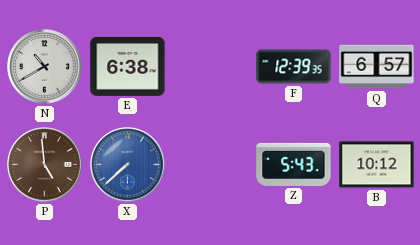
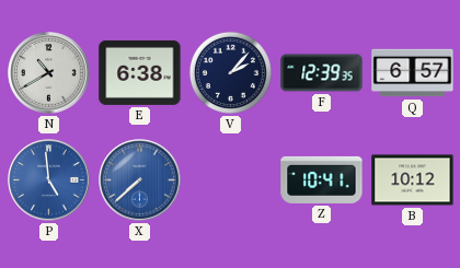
V: none -> 2:07 (230, 72)
P dial: brown -> blue (49, 180)
Z: 5:43 -> 10:41 (322, 179)
